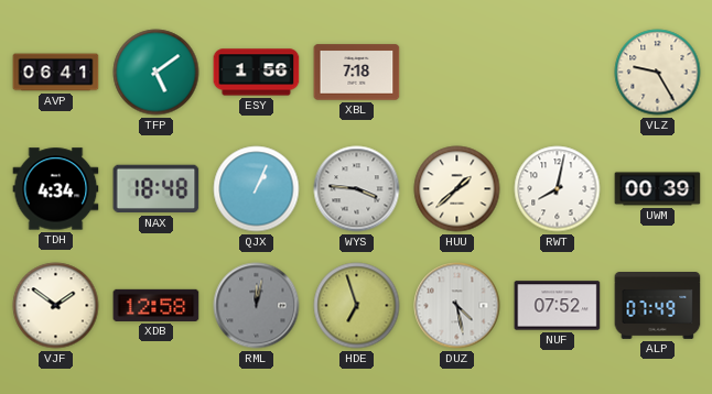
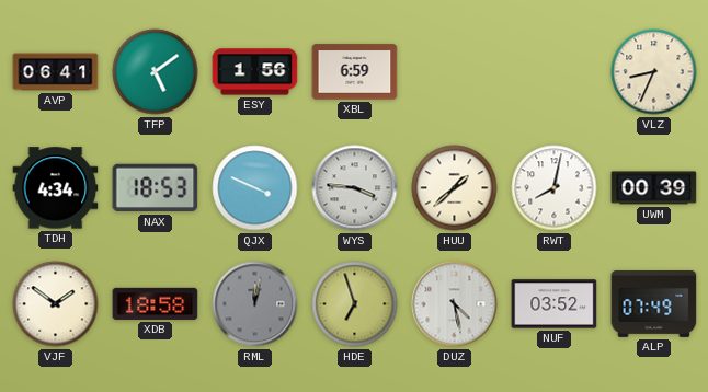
XBL: 7:18 -> 6:59 (355, 72)
VLZ: 9:25 -> 8:34 (654, 72)
NAX: 18:48 -> 18:53 (156, 188)
QJX: 1:04 -> 3:49 (255, 188)
XDB: 12:58 -> 18:58 (156, 303)
NUF: 07:52 -> 03:52 (555, 304)
